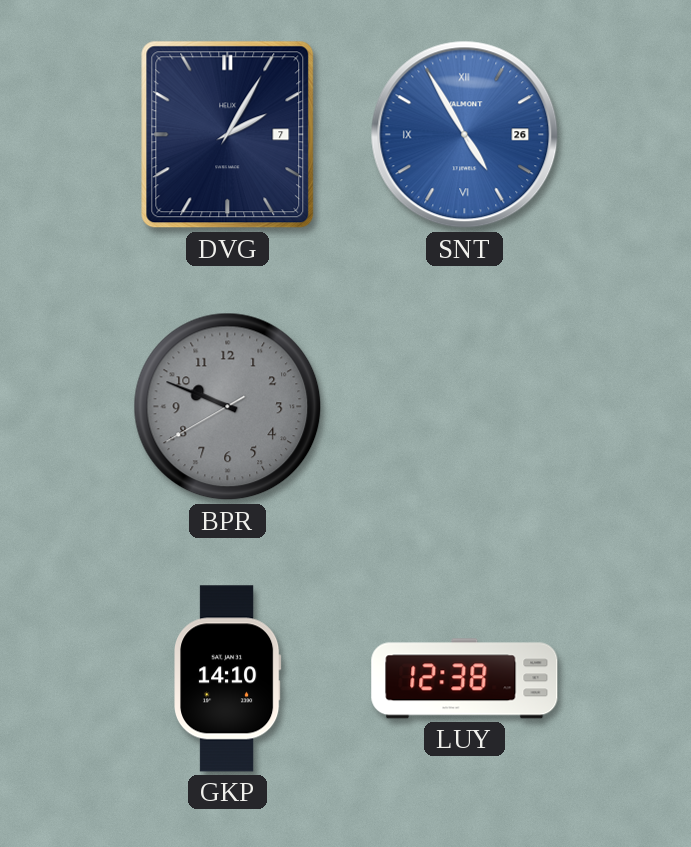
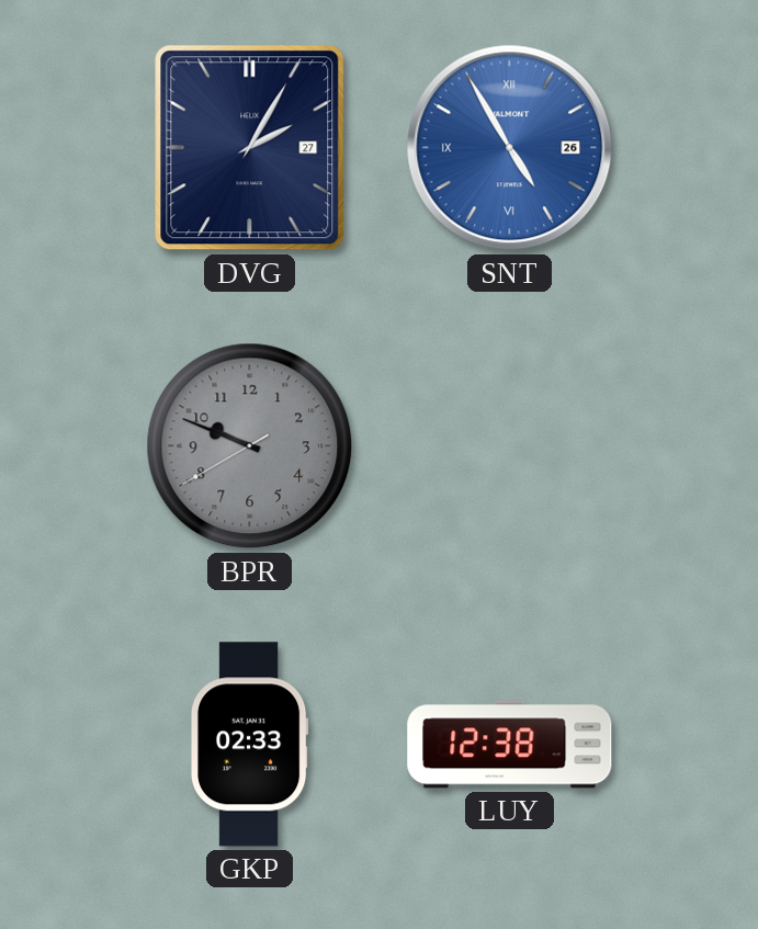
DVG date: 7 -> 27 (250, 148)
GKP: 14:10 -> 02:33 (250, 745)
